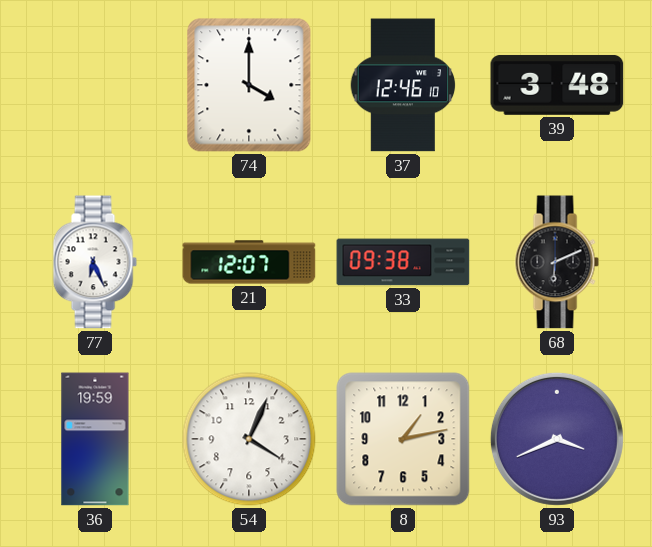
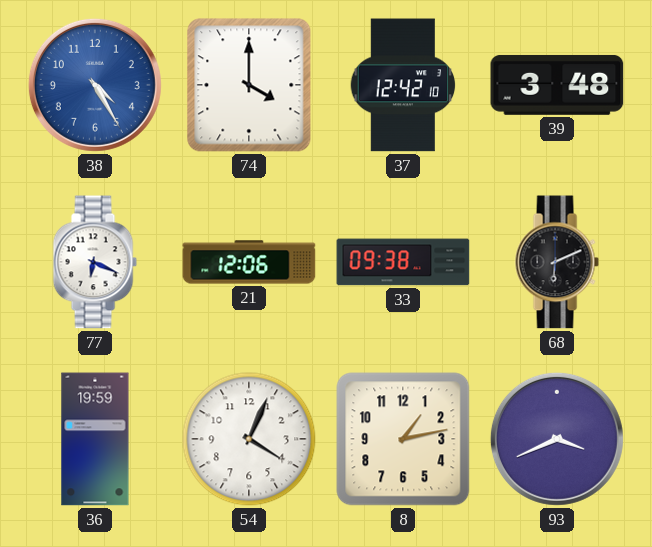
38: none -> 4:25 (95, 85)
37: 12:46 -> 12:42 (403, 85)
77: 6:26 -> 6:19 (95, 262)
21: 12:07 -> 12:06 (249, 262)
